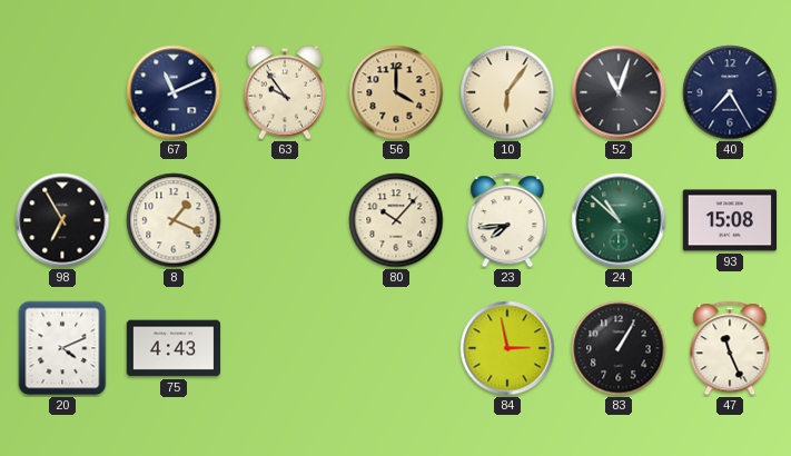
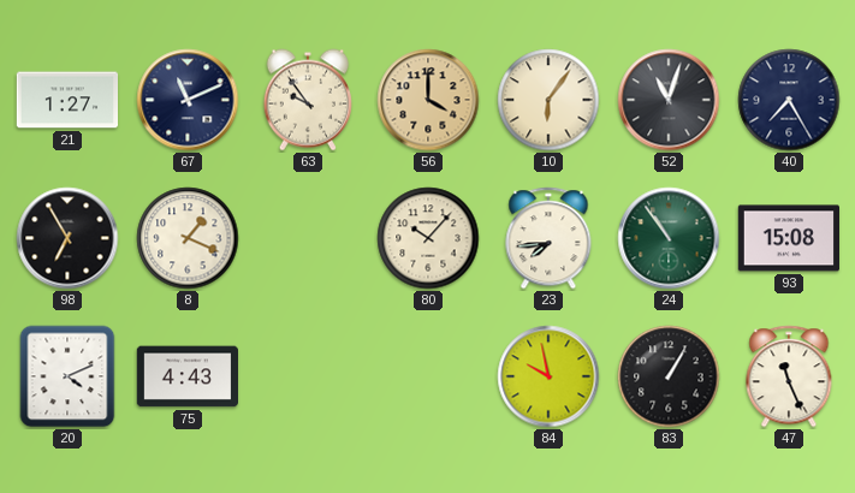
21: none -> 1:27 (66, 100)
24: 10:52 -> 10:54 (669, 238)
84: 2:58 -> 9:58 (548, 376)
